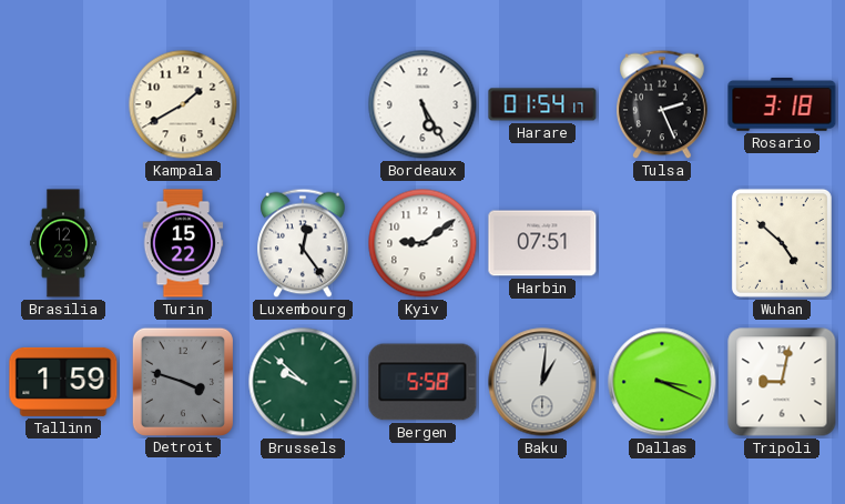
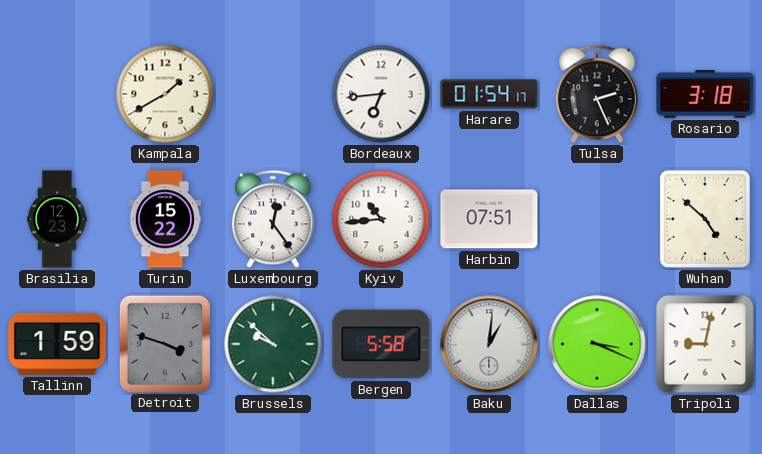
Bordeaux: 5:25 -> 6:44 (381, 94)
Kyiv: 9:09 -> 10:44 (381, 219)
